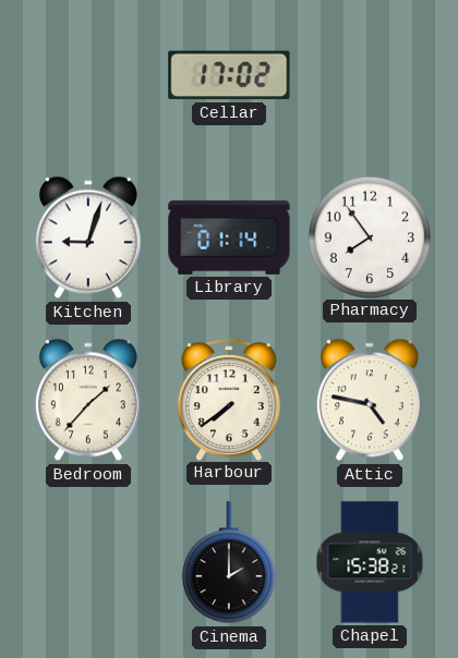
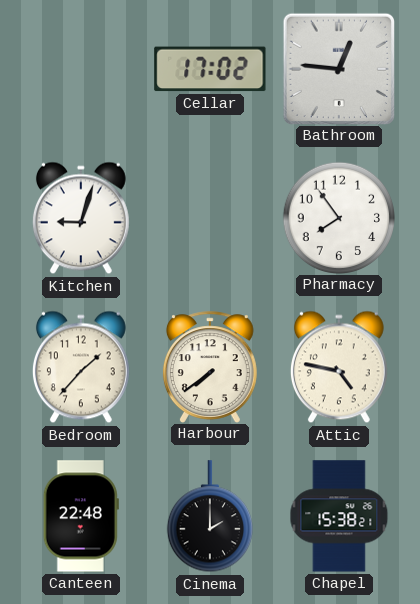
Bathroom: none -> 12:46 (338, 68)
Library: 01:14 -> none (229, 237)
Canteen: none -> 22:48 (81, 516)
